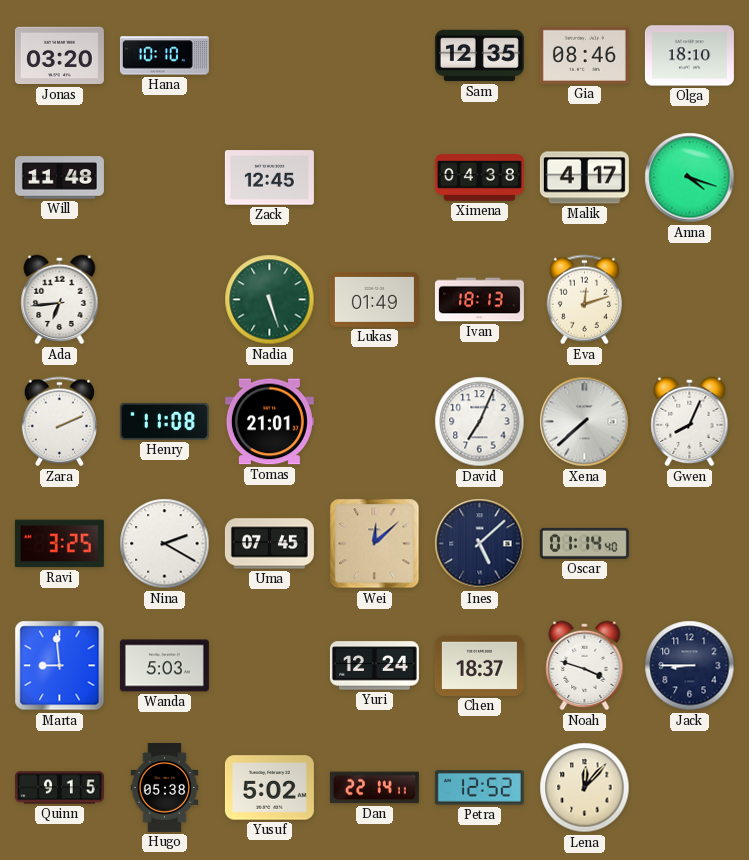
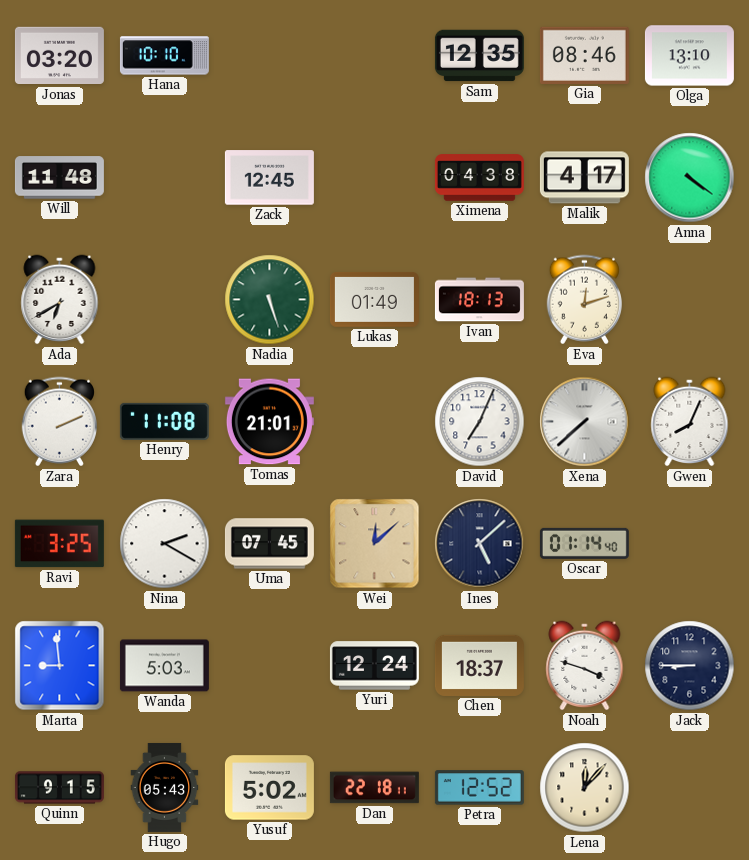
Olga: 18:10 -> 13:10 (689, 56)
Anna: 4:18 -> 4:21 (690, 178)
Ada: 6:44 -> 6:40 (60, 300)
Hugo: 05:38 -> 05:43 (165, 787)
Dan: 22:14 -> 22:18 (374, 788)
